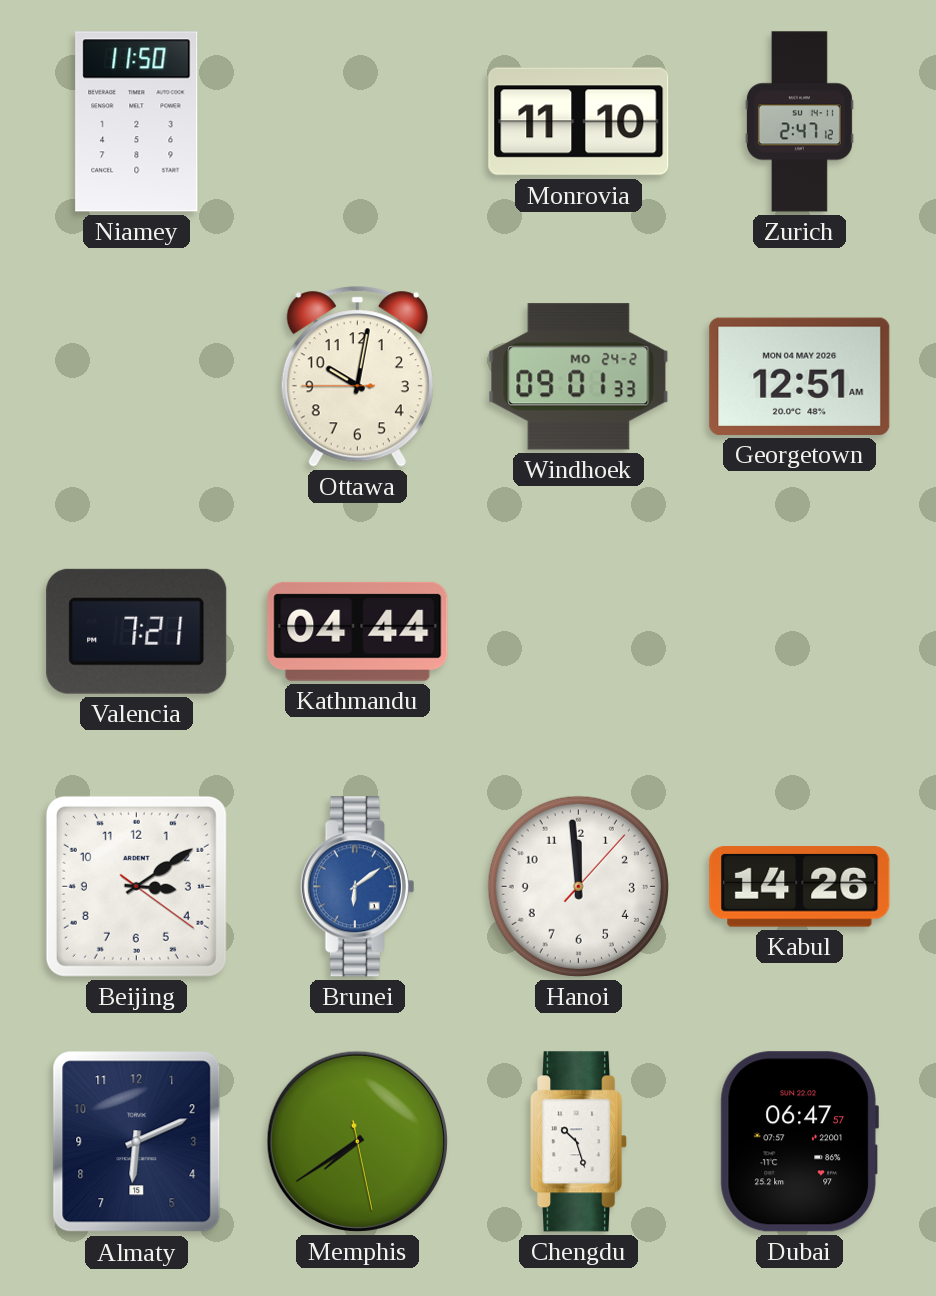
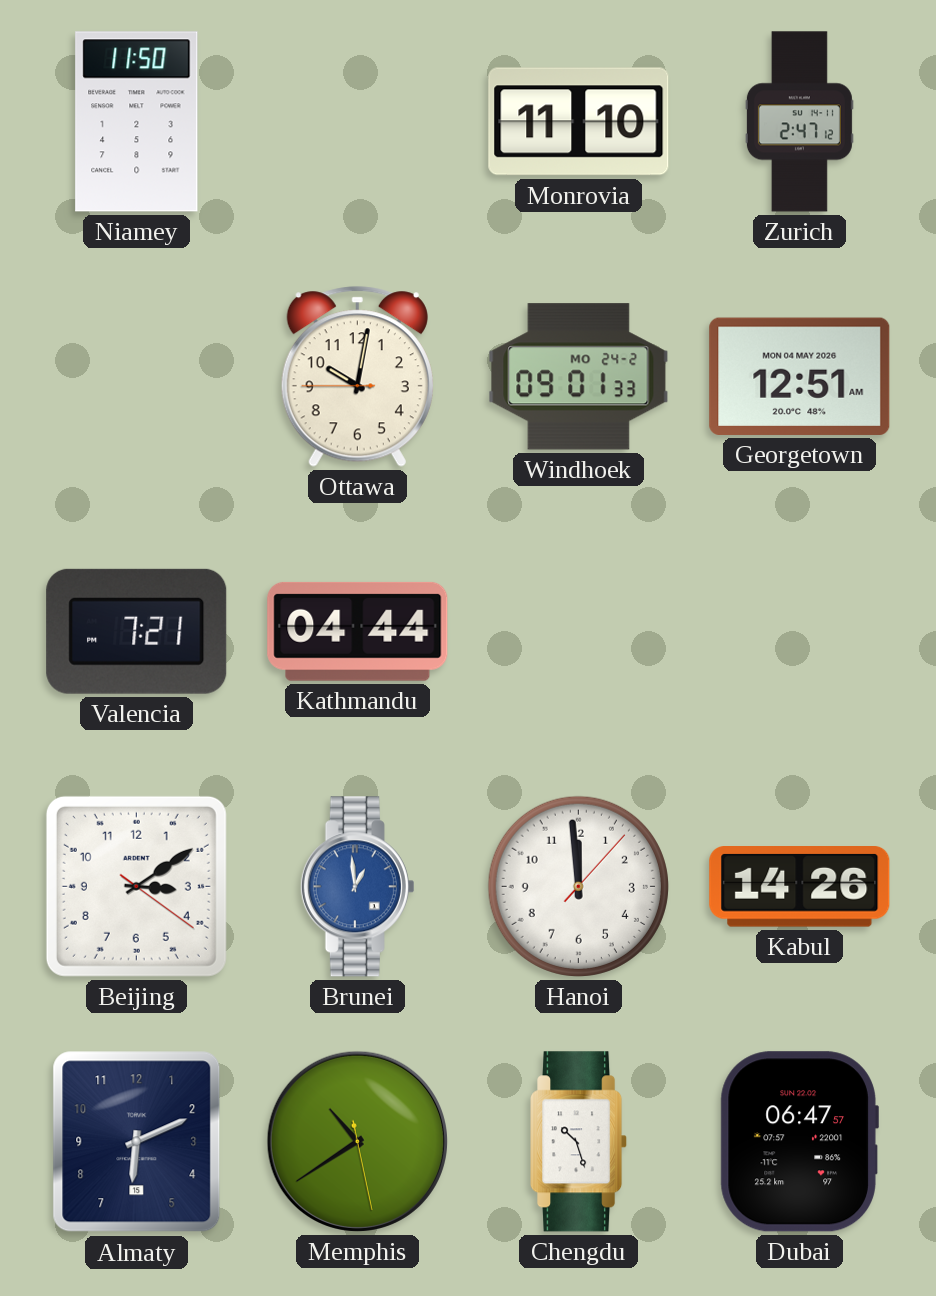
Brunei: 6:09 -> 12:59 (357, 887)
Memphis: 7:39 -> 10:39 (357, 1141)
